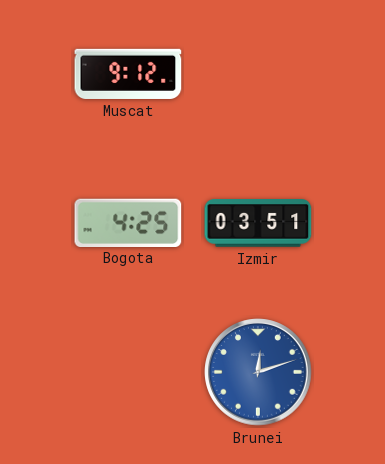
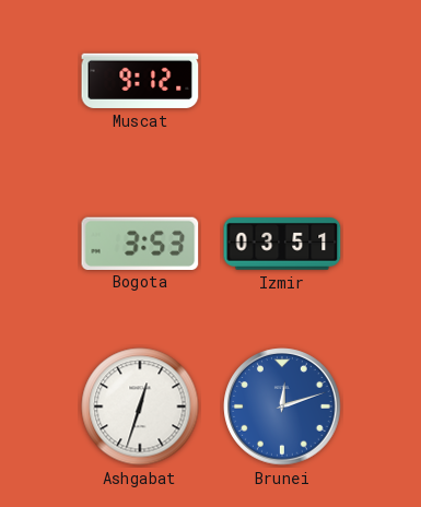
Bogota: 4:25 -> 3:53 (140, 243)
Ashgabat: none -> 12:33 (140, 406)
